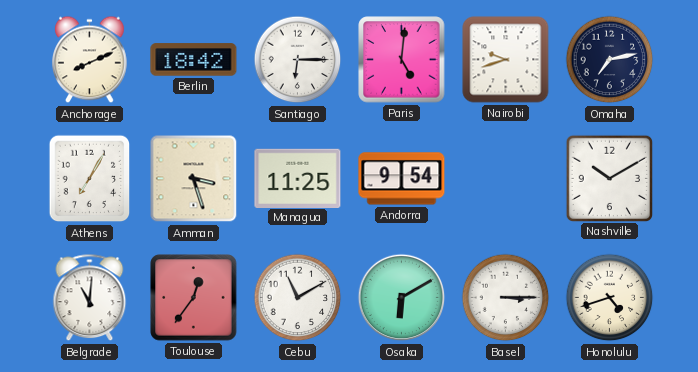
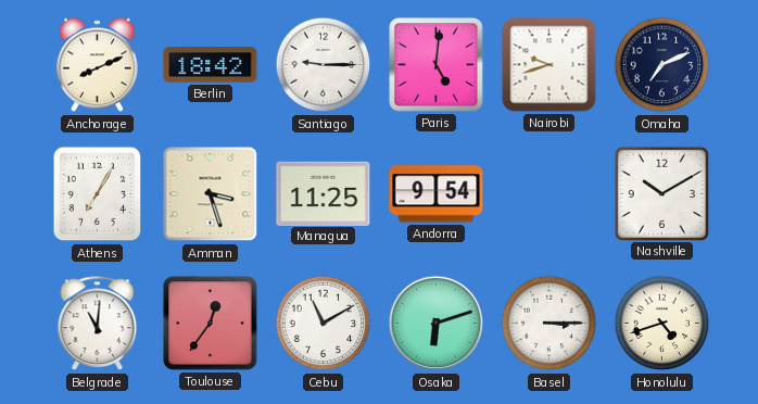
Santiago: 6:15 -> 9:15 (324, 65)
Omaha: 7:13 -> 7:11 (662, 65)
Osaka: 6:10 -> 6:12 (437, 324)
